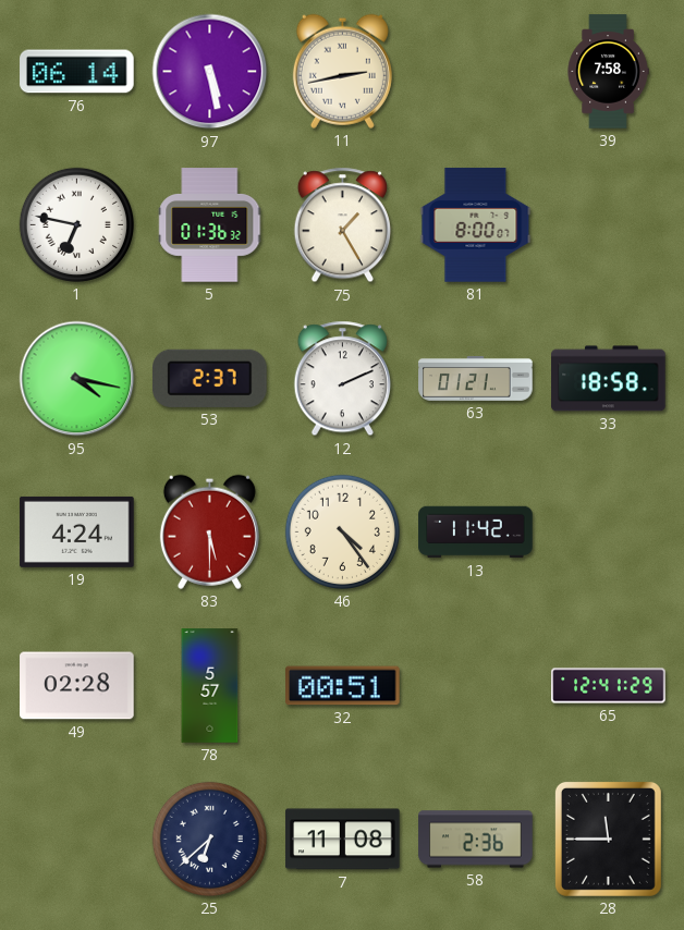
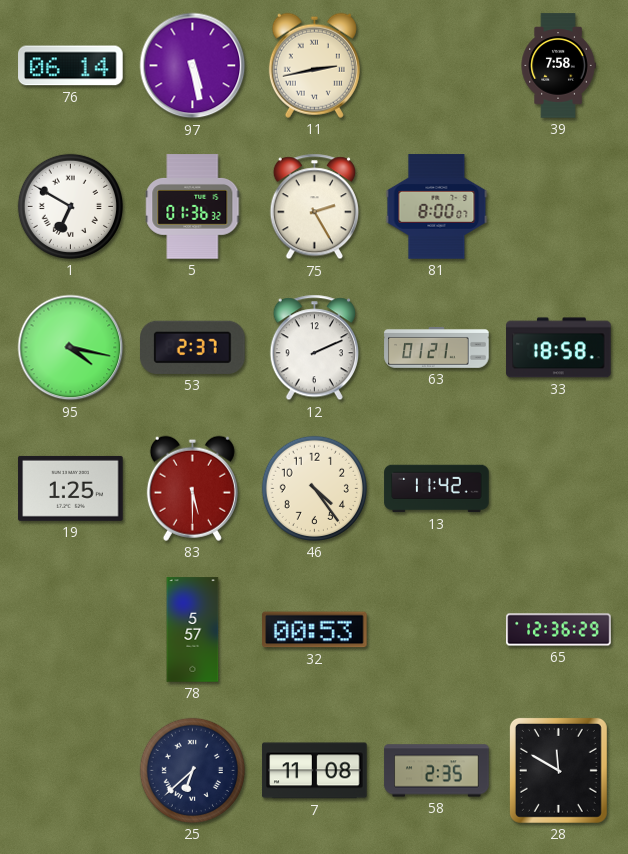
1: 6:47 -> 6:50 (70, 206)
75: 1:25 -> 2:25 (314, 207)
19: 4:24 -> 1:25 (71, 488)
49: 02:28 -> none (77, 686)
32: 00:51 -> 00:53 (315, 630)
65: 12:41 -> 12:36 (559, 630)
58: 2:36 -> 2:35 (437, 771)
28: 11:45 -> 11:50 (558, 770)
